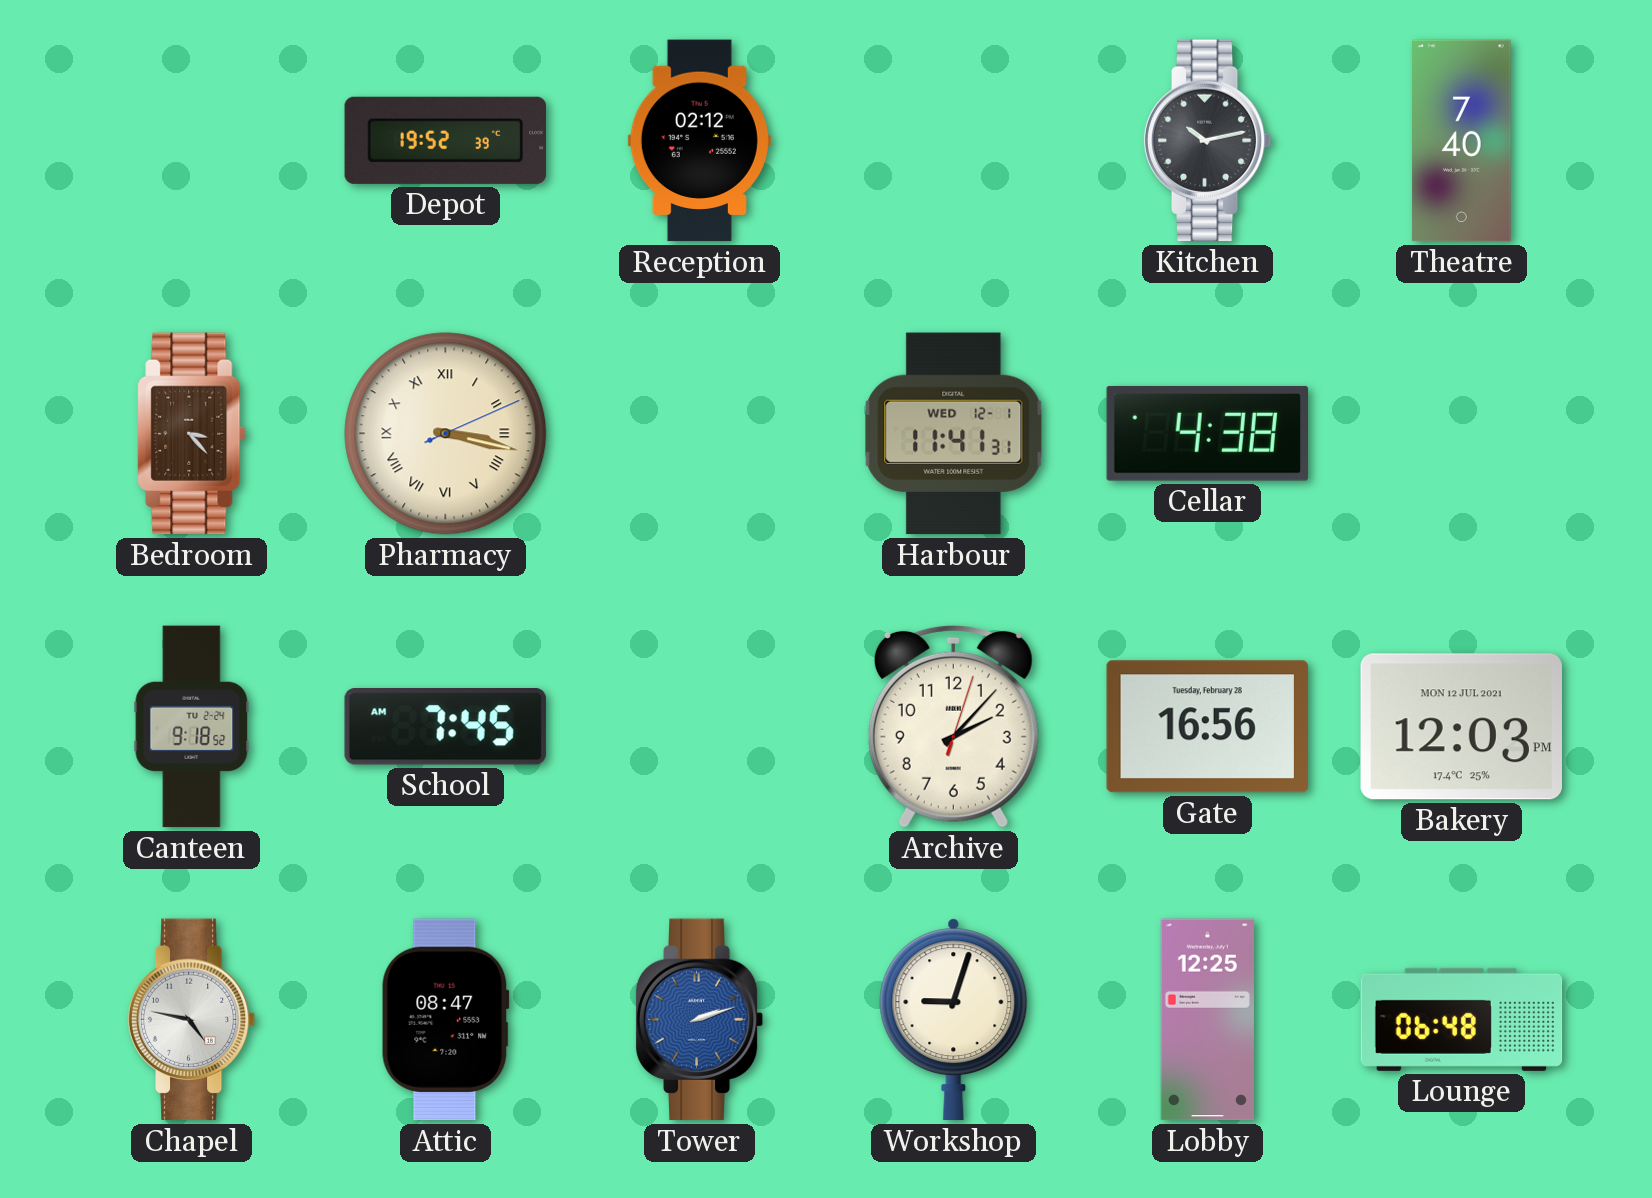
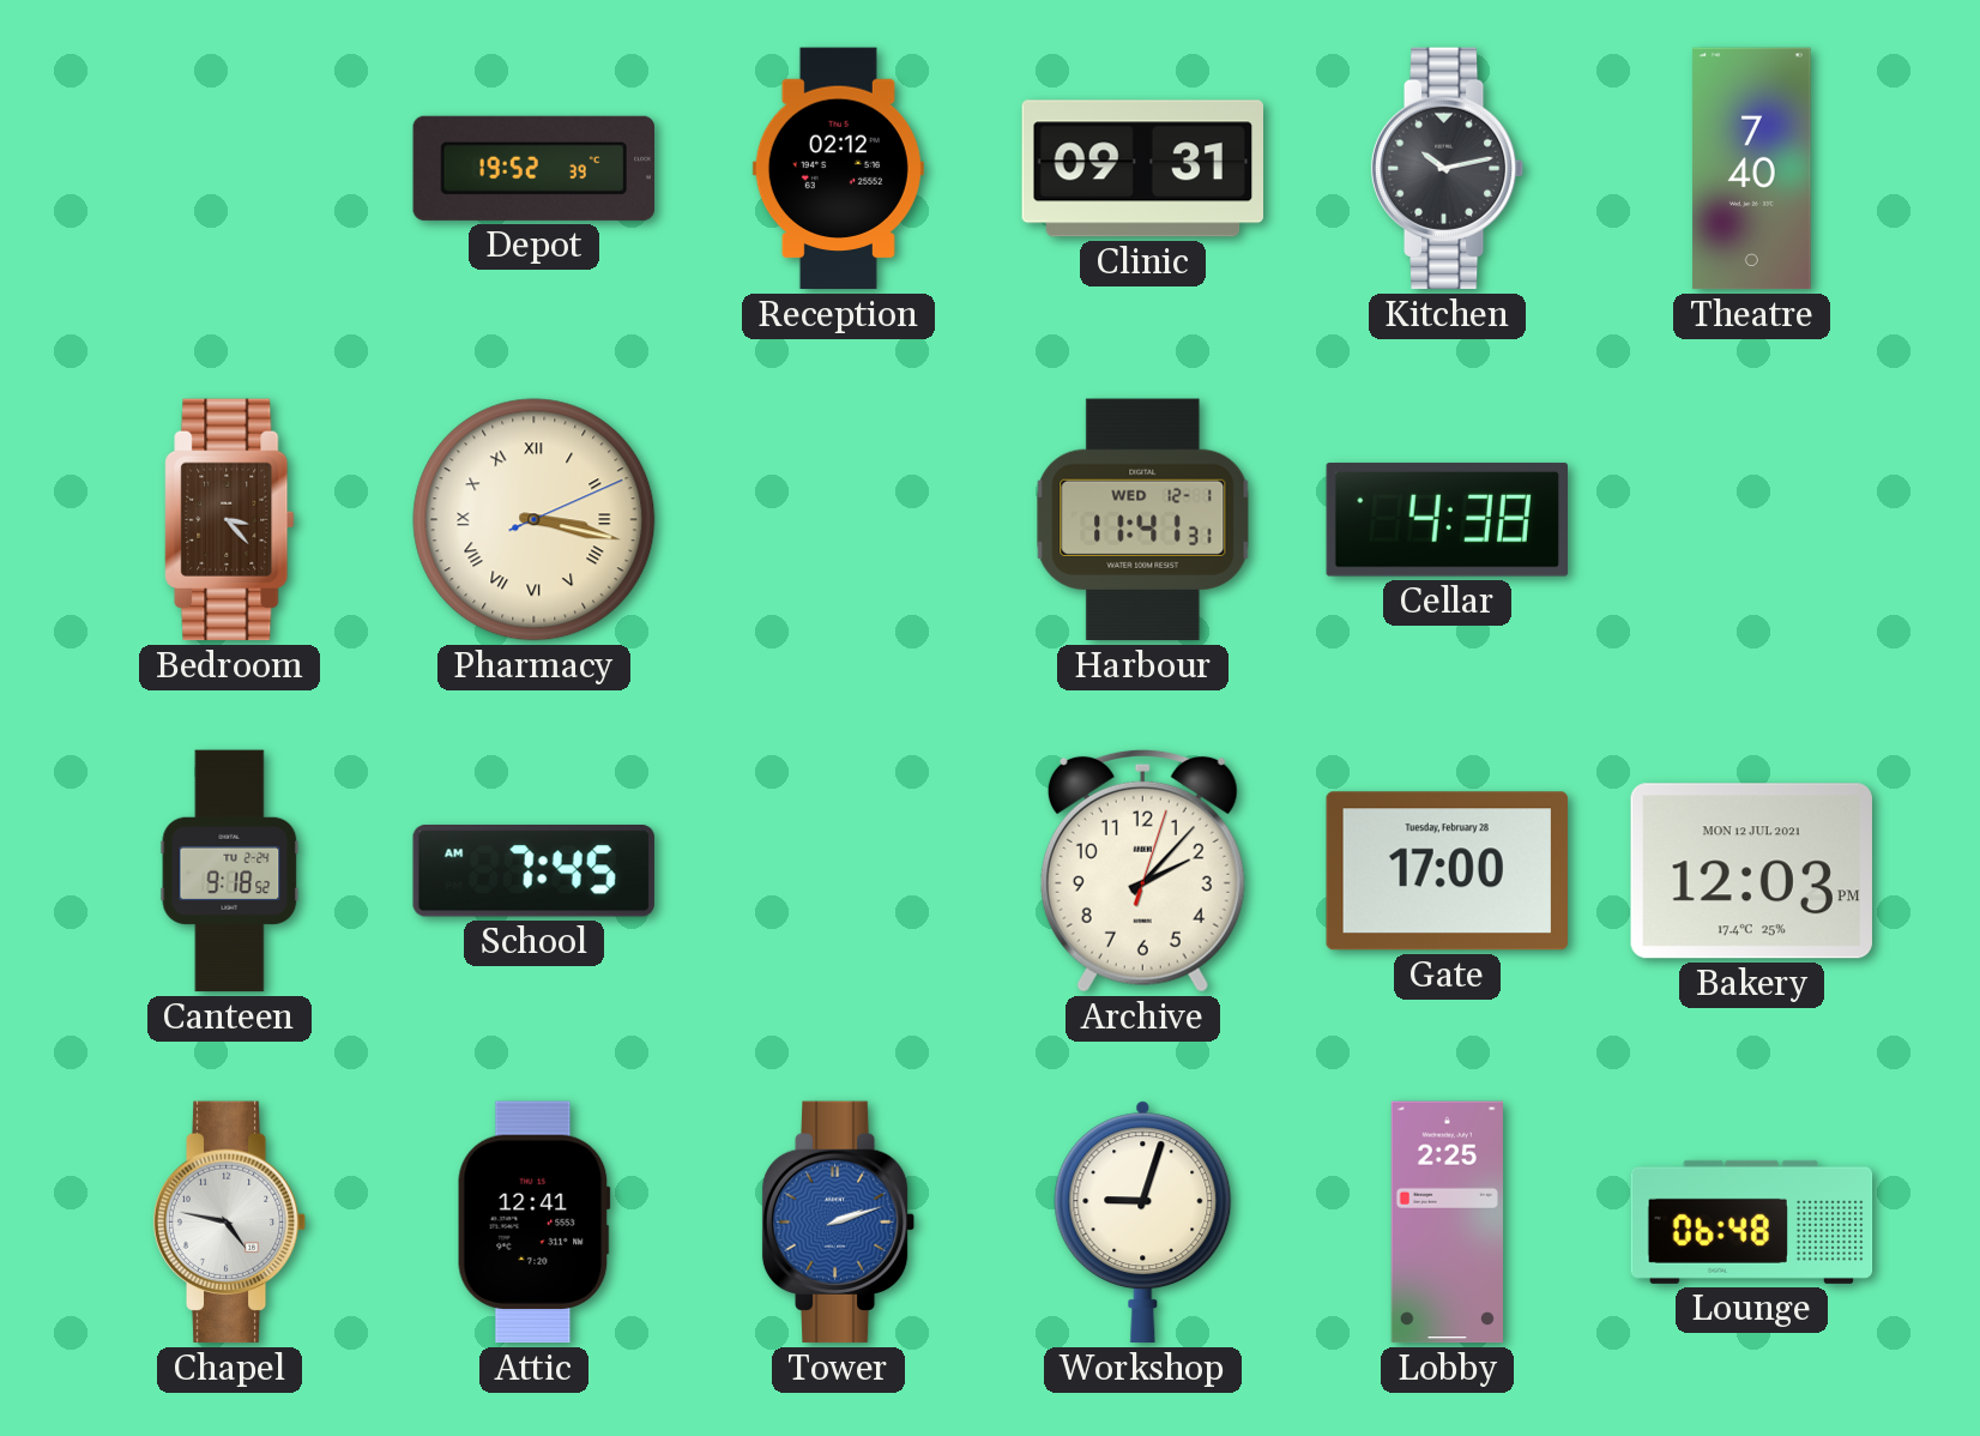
Clinic: none -> 09:31 (1143, 169)
Gate: 16:56 -> 17:00 (1447, 871)
Attic: 08:47 -> 12:41 (533, 1223)
Lobby: 12:25 -> 2:25 (1447, 1223)
